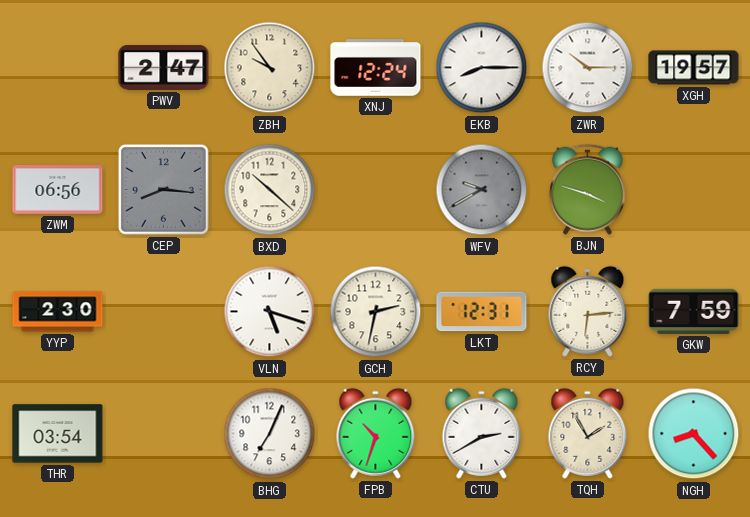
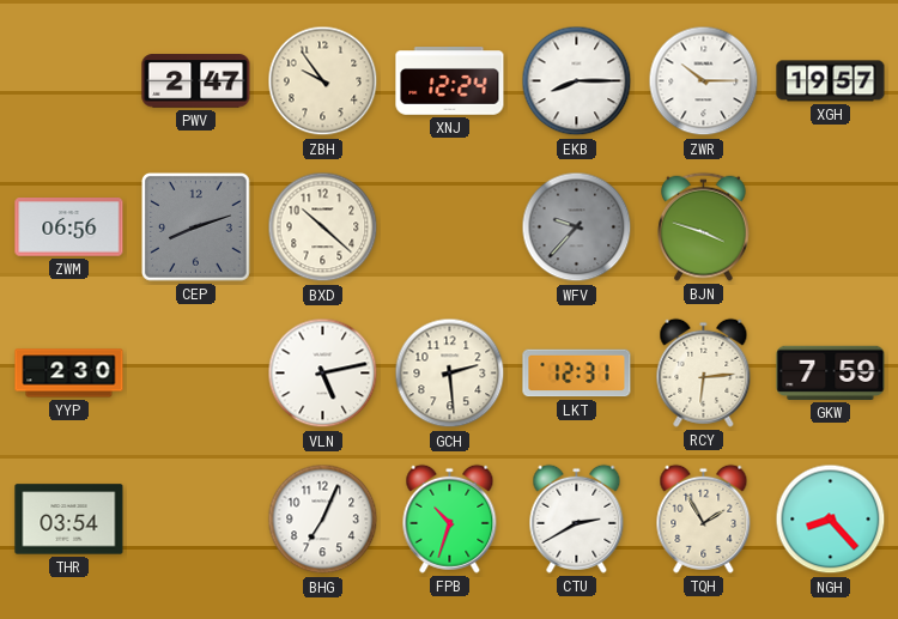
CEP: 8:16 -> 8:12 (195, 226)
WFV: 9:40 -> 9:37 (577, 227)
VLN: 5:18 -> 5:13 (323, 374)
GCH: 2:32 -> 2:29 (450, 374)
